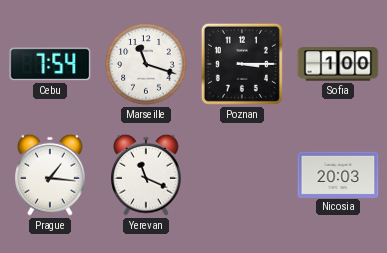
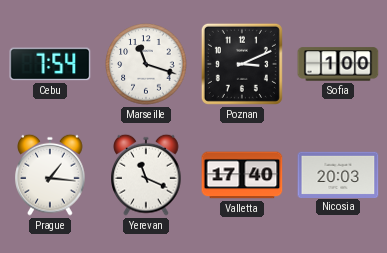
Poznan: 3:15 -> 3:11 (242, 64)
Valletta: none -> 17:40 (242, 175)
